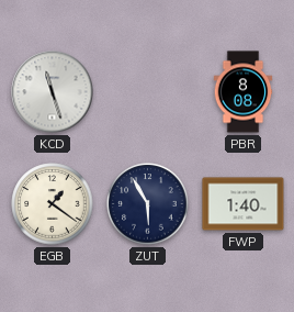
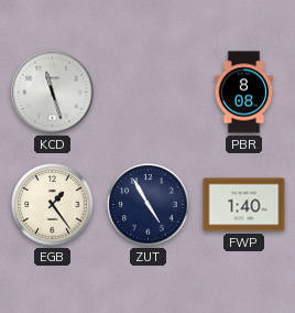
EGB: 1:21 -> 1:24 (53, 205)
ZUT: 5:55 -> 4:55 (149, 205)
